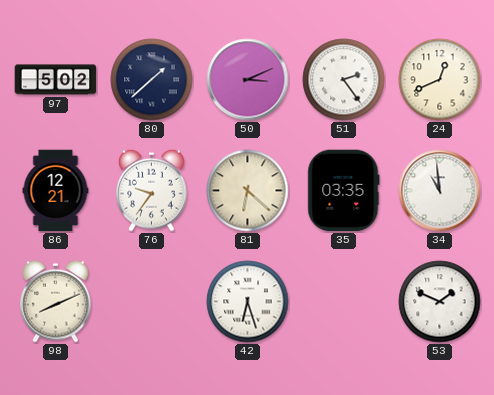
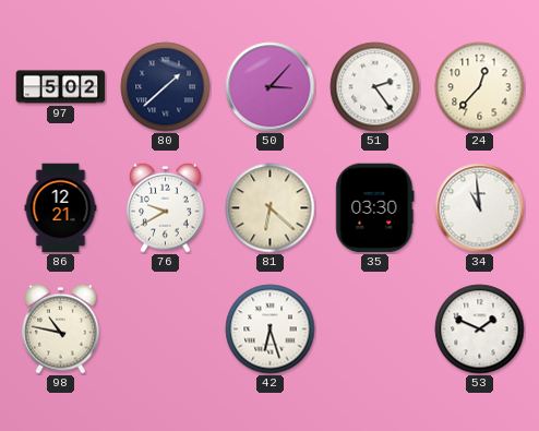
50: 3:11 -> 3:07 (271, 87)
24: 12:41 -> 12:37 (480, 87)
76: 9:36 -> 9:40 (166, 207)
35: 03:35 -> 03:30 (375, 208)
98: 8:11 -> 10:47 (61, 328)
